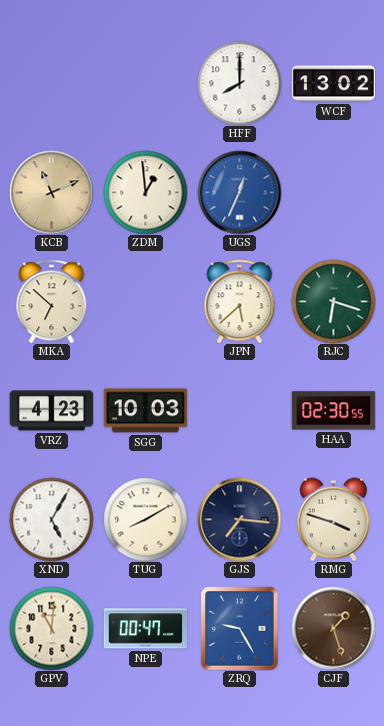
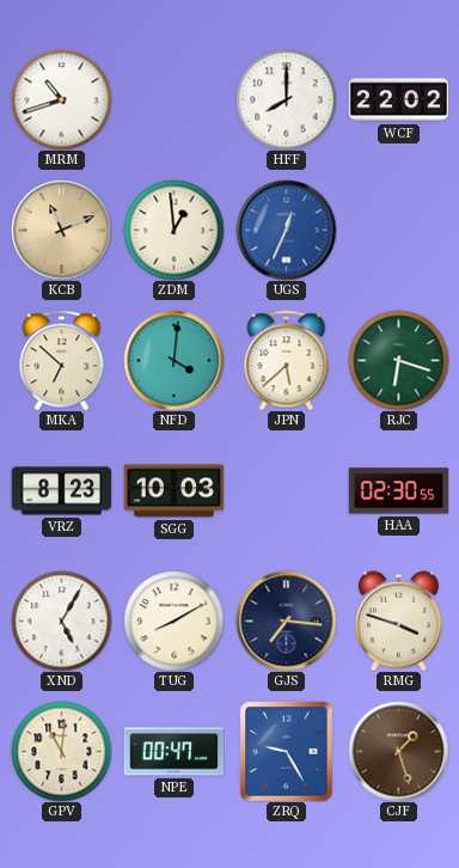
MRM: none -> 10:42 (61, 99)
WCF: 13:02 -> 22:02 (398, 100)
NFD: none -> 4:01 (173, 360)
VRZ: 4:23 -> 8:23 (61, 491)
